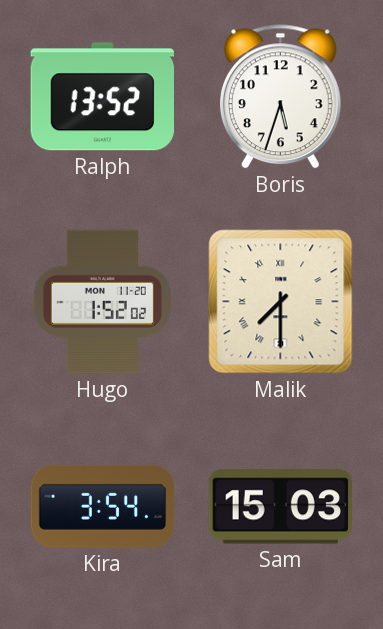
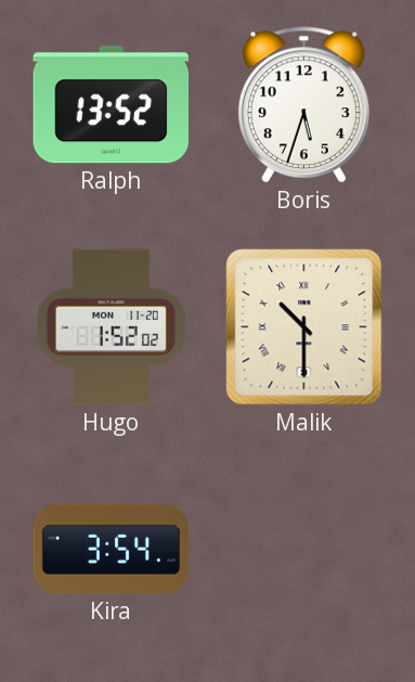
Malik: 7:30 -> 10:30 (304, 327)
Sam: 15:03 -> none (280, 507)
